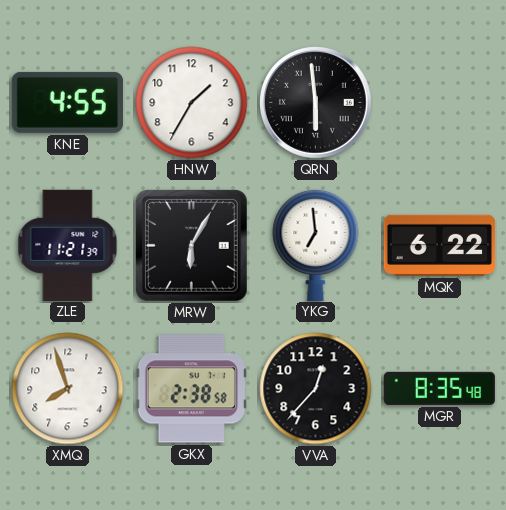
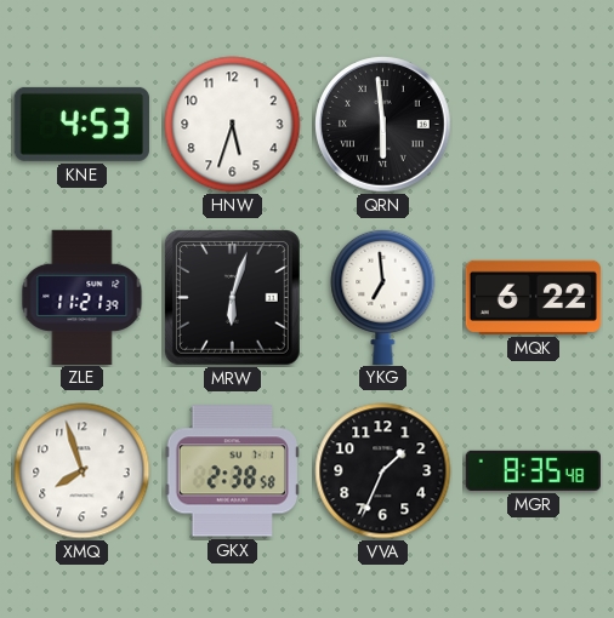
KNE: 4:55 -> 4:53 (81, 124)
HNW: 1:35 -> 5:33 (233, 125)
MRW: 6:05 -> 6:03 (232, 297)
VVA: 12:37 -> 1:34 (383, 471)
